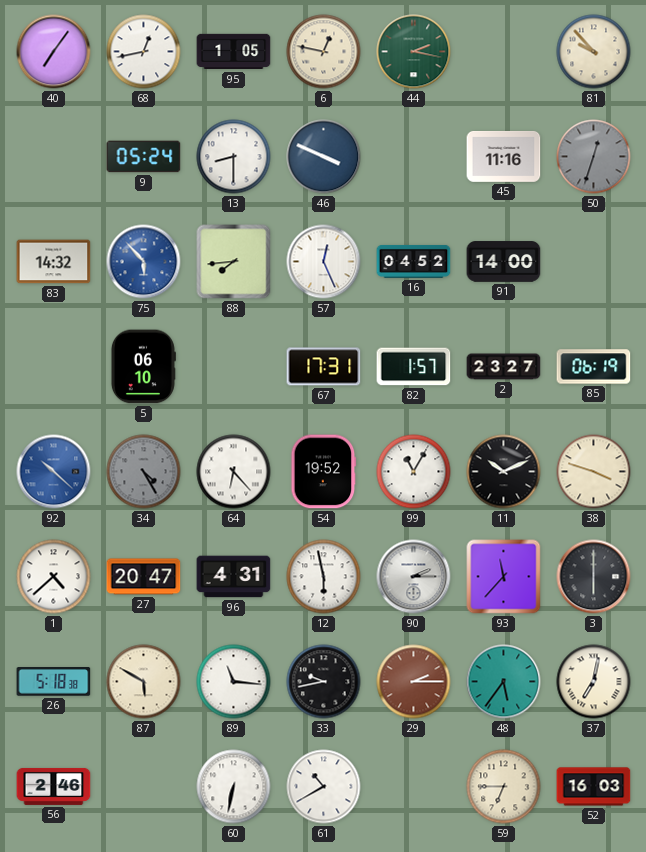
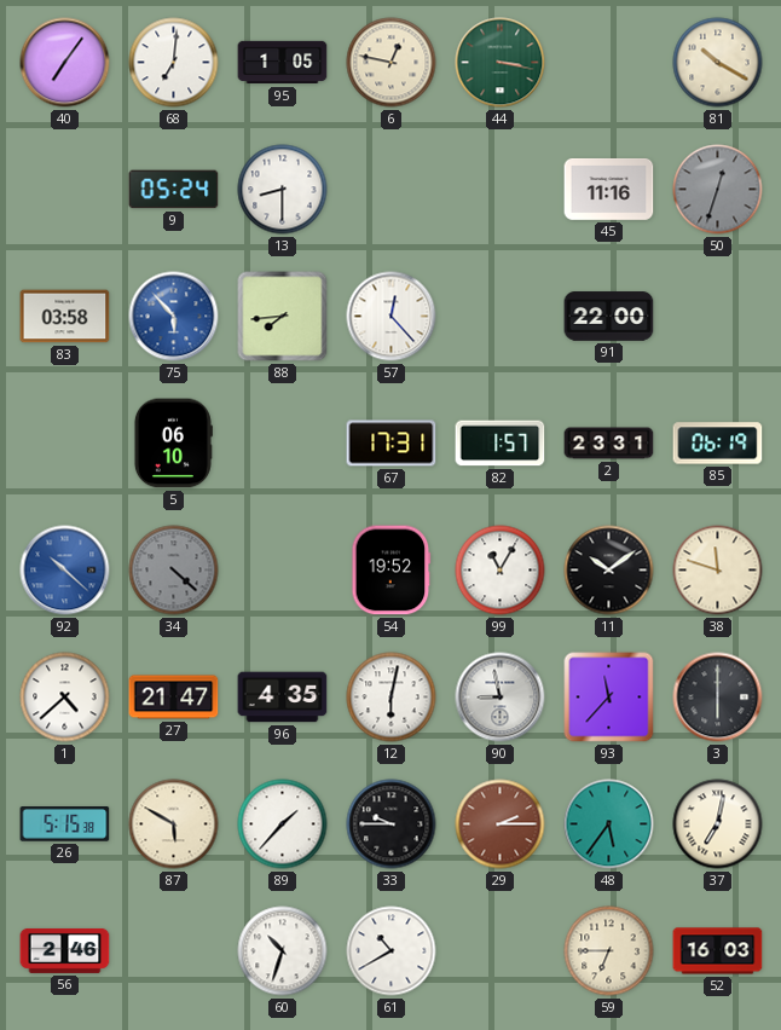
68: 12:43 -> 7:01 (174, 63)
44: 2:17 -> 3:17 (501, 63)
81: 9:53 -> 10:20 (718, 63)
46: 3:49 -> none (324, 157)
83: 14:32 -> 03:58 (65, 317)
57: 12:26 -> 12:23 (392, 317)
16: 04:52 -> none (414, 261)
91: 14:00 -> 22:00 (609, 317)
2: 23:27 -> 23:31 (609, 444)
34: 4:25 -> 4:22 (174, 571)
64: 6:23 -> none (234, 472)
11: 10:11 -> 10:09 (609, 571)
38: 3:48 -> 11:48 (718, 571)
27: 20:47 -> 21:47 (174, 698)
96: 4:31 -> 4:35 (283, 698)
12: 5:58 -> 6:02 (392, 698)
90: 2:15 -> 8:58 (501, 698)
26: 5:18 -> 5:15 (65, 824)
89: 11:16 -> 1:37 (283, 824)
33: 9:43 -> 9:45 (392, 824)
60: 6:32 -> 10:33 (283, 951)
